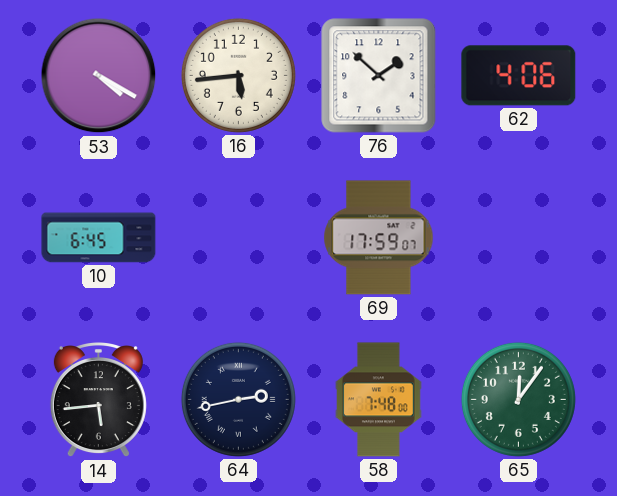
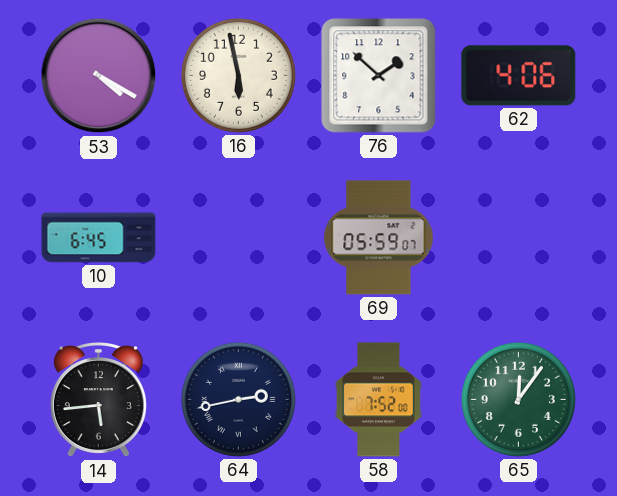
16: 5:44 -> 5:58 (238, 75)
69: 17:59 -> 05:59 (379, 238)
58: 7:48 -> 7:52 (379, 400)
